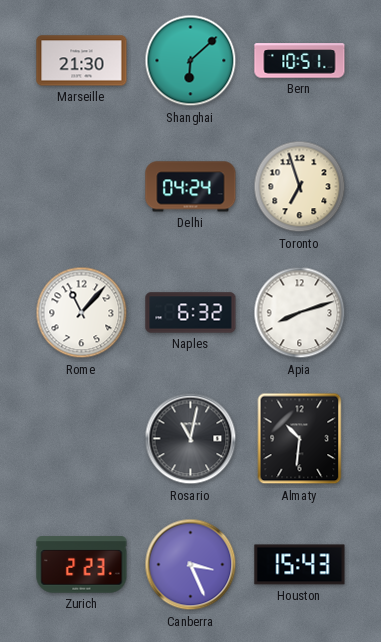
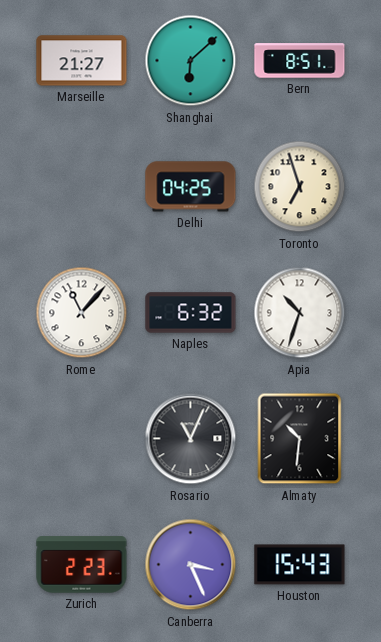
Marseille: 21:30 -> 21:27 (82, 61)
Bern: 10:51 -> 8:51 (300, 61)
Delhi: 04:24 -> 04:25 (191, 187)
Apia: 8:12 -> 10:33 (300, 313)
Rosario: 11:02 -> 11:04 (191, 439)
